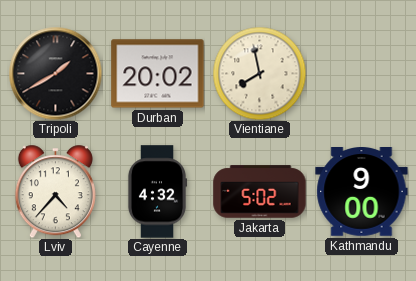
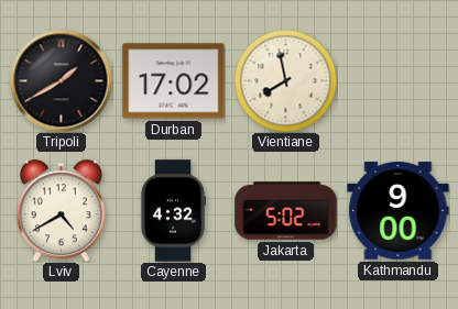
Durban: 20:02 -> 17:02 (174, 81)
Lviv: 4:37 -> 4:40 (61, 210)
